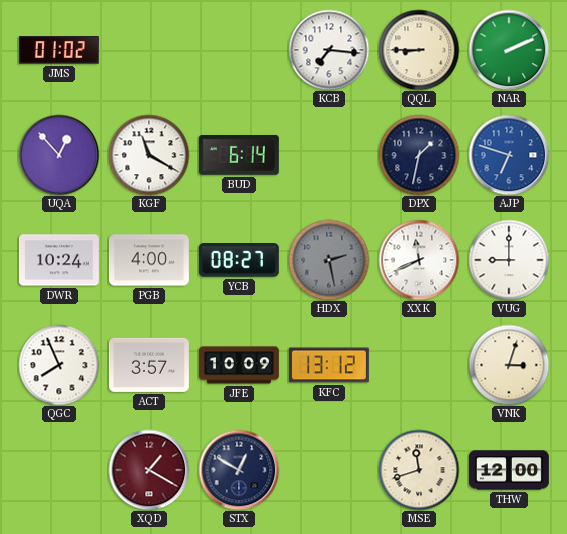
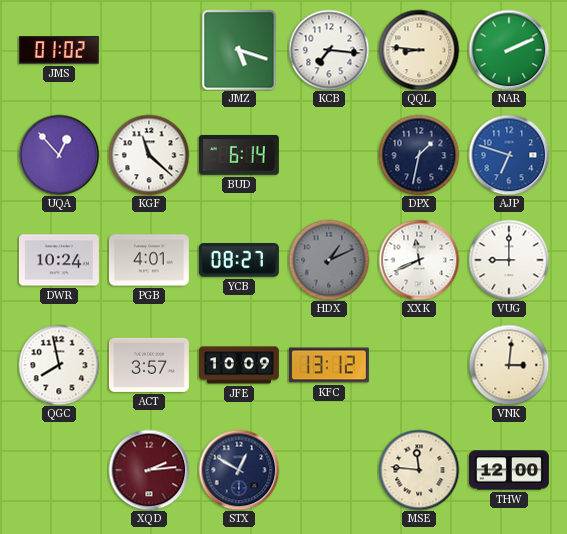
JMZ: none -> 5:18 (239, 50)
QQL: 8:45 -> 8:46 (419, 50)
KGF: 11:20 -> 11:22 (149, 155)
PGB: 4:00 -> 4:01 (149, 260)
HDX: 2:28 -> 1:11 (329, 260)
QGC: 7:56 -> 7:58 (59, 365)
VNK: 3:03 -> 3:01 (509, 365)
XQD: 1:20 -> 2:14 (149, 470)
MSE: 11:42 -> 11:46 (419, 470)
